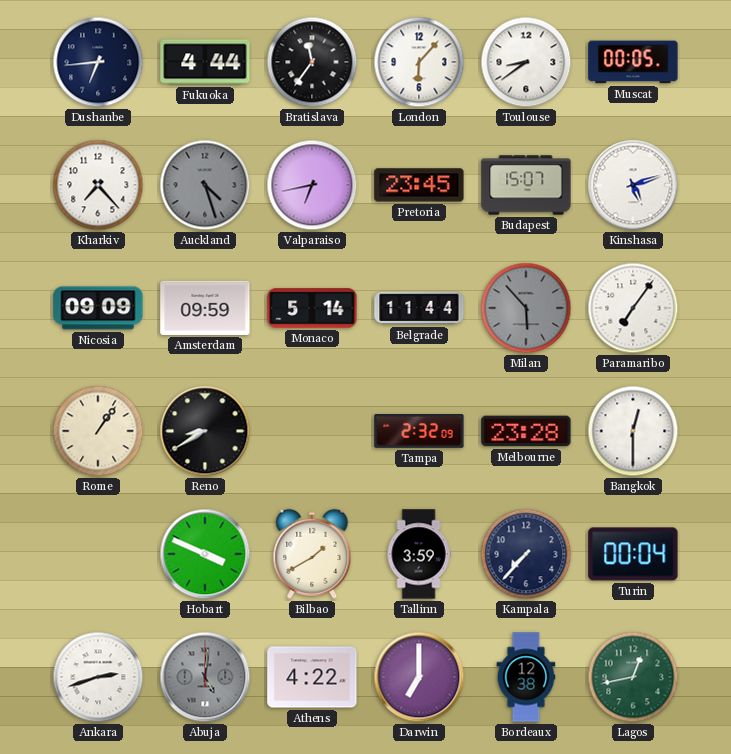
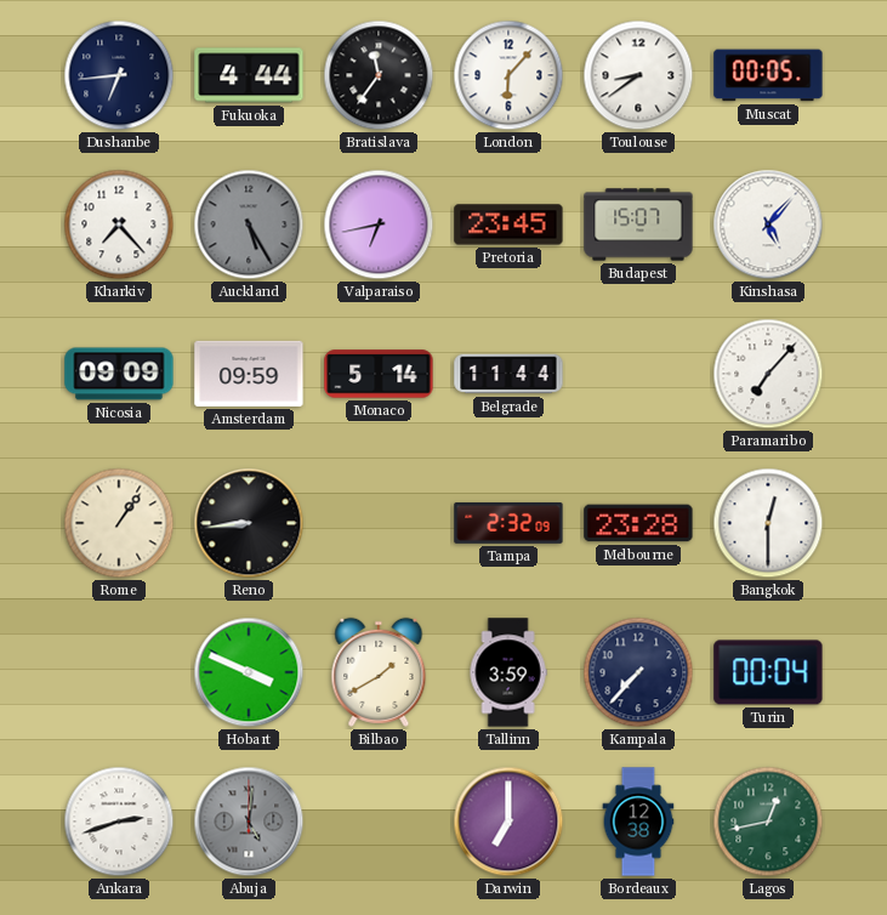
Auckland: 4:27 -> 5:25 (249, 225)
Kinshasa: 5:12 -> 5:07 (768, 225)
Milan: 5:53 -> none (526, 308)
Paramaribo: 7:06 -> 7:07 (768, 374)
Reno: 8:40 -> 8:44 (249, 523)
Athens: 4:22 -> none (312, 677)
